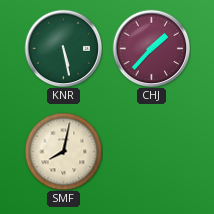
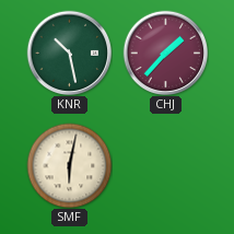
KNR: 5:28 -> 10:28 (69, 52)
SMF: 8:02 -> 6:02 (69, 165)
